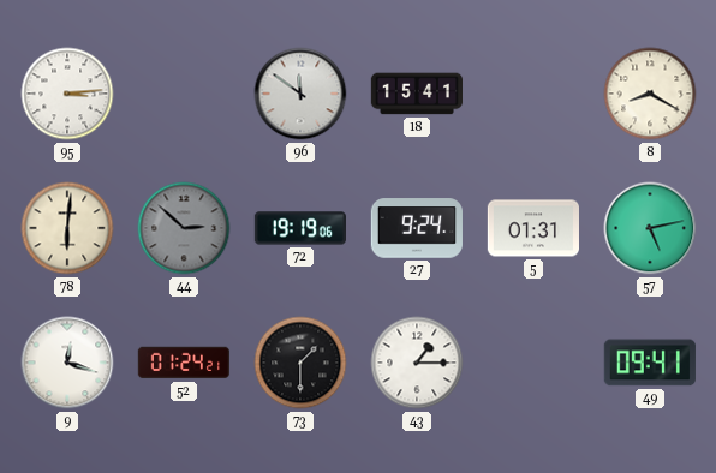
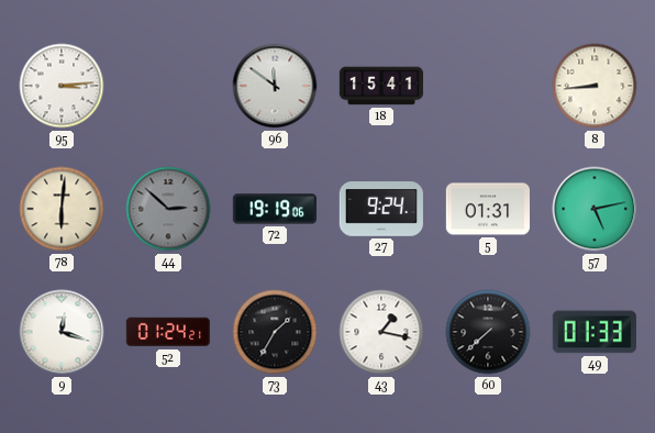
8: 8:20 -> 8:44 (595, 86)
73: 1:30 -> 1:35 (275, 332)
43: 1:15 -> 1:17 (381, 332)
60: none -> 7:38 (488, 332)
49: 09:41 -> 01:33 (595, 332)
